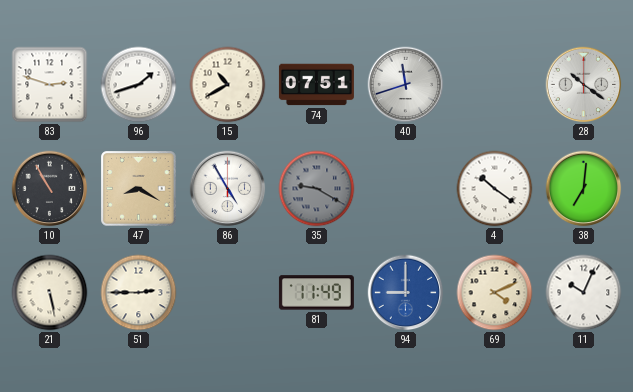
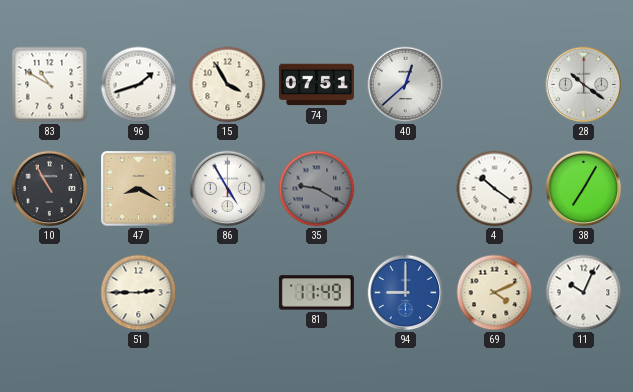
83: 2:48 -> 10:50 (50, 85)
15: 10:40 -> 3:55 (228, 85)
40: 11:42 -> 12:38 (406, 85)
38: 7:01 -> 7:05 (584, 189)
21: 5:28 -> none (50, 293)
